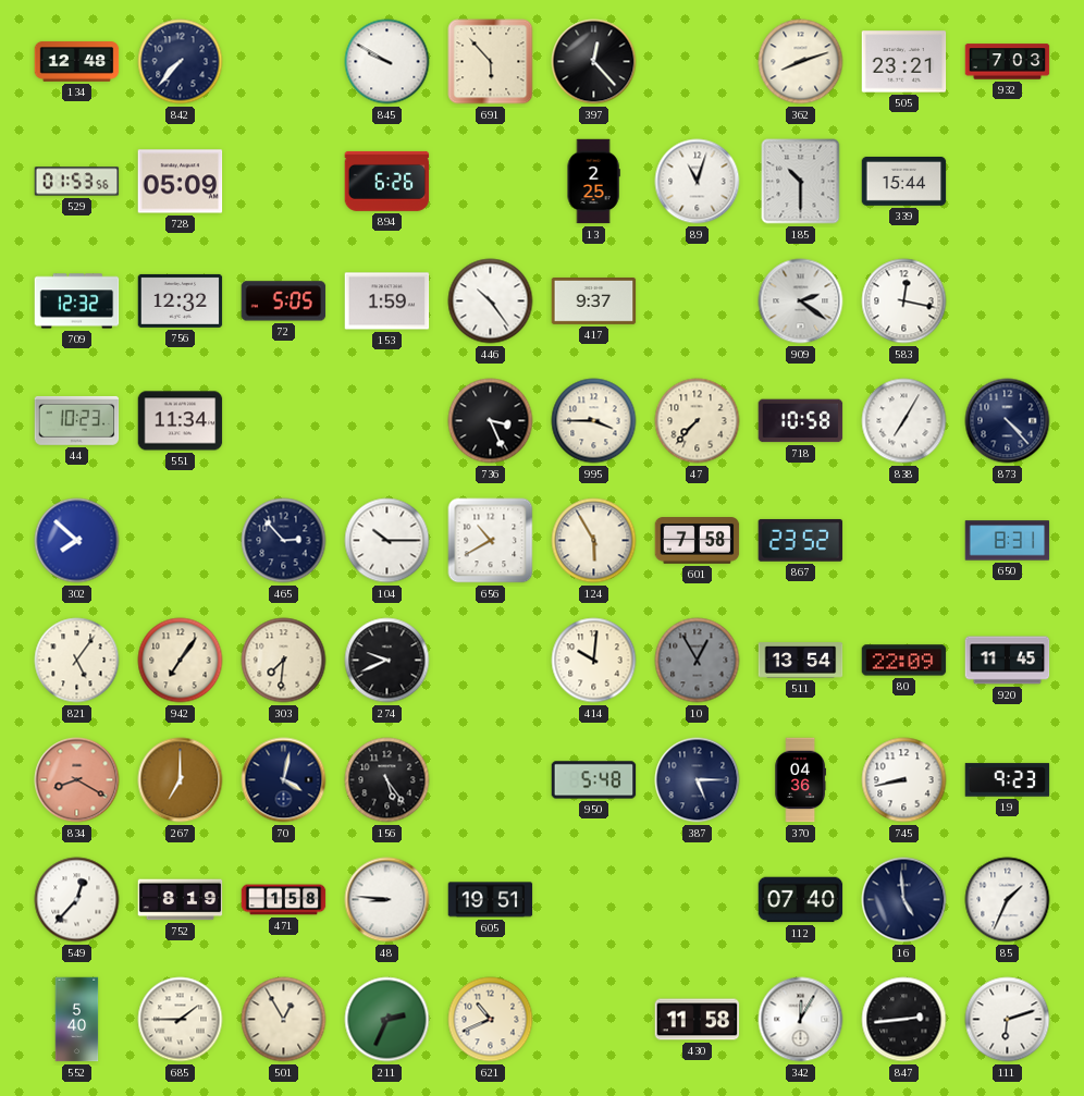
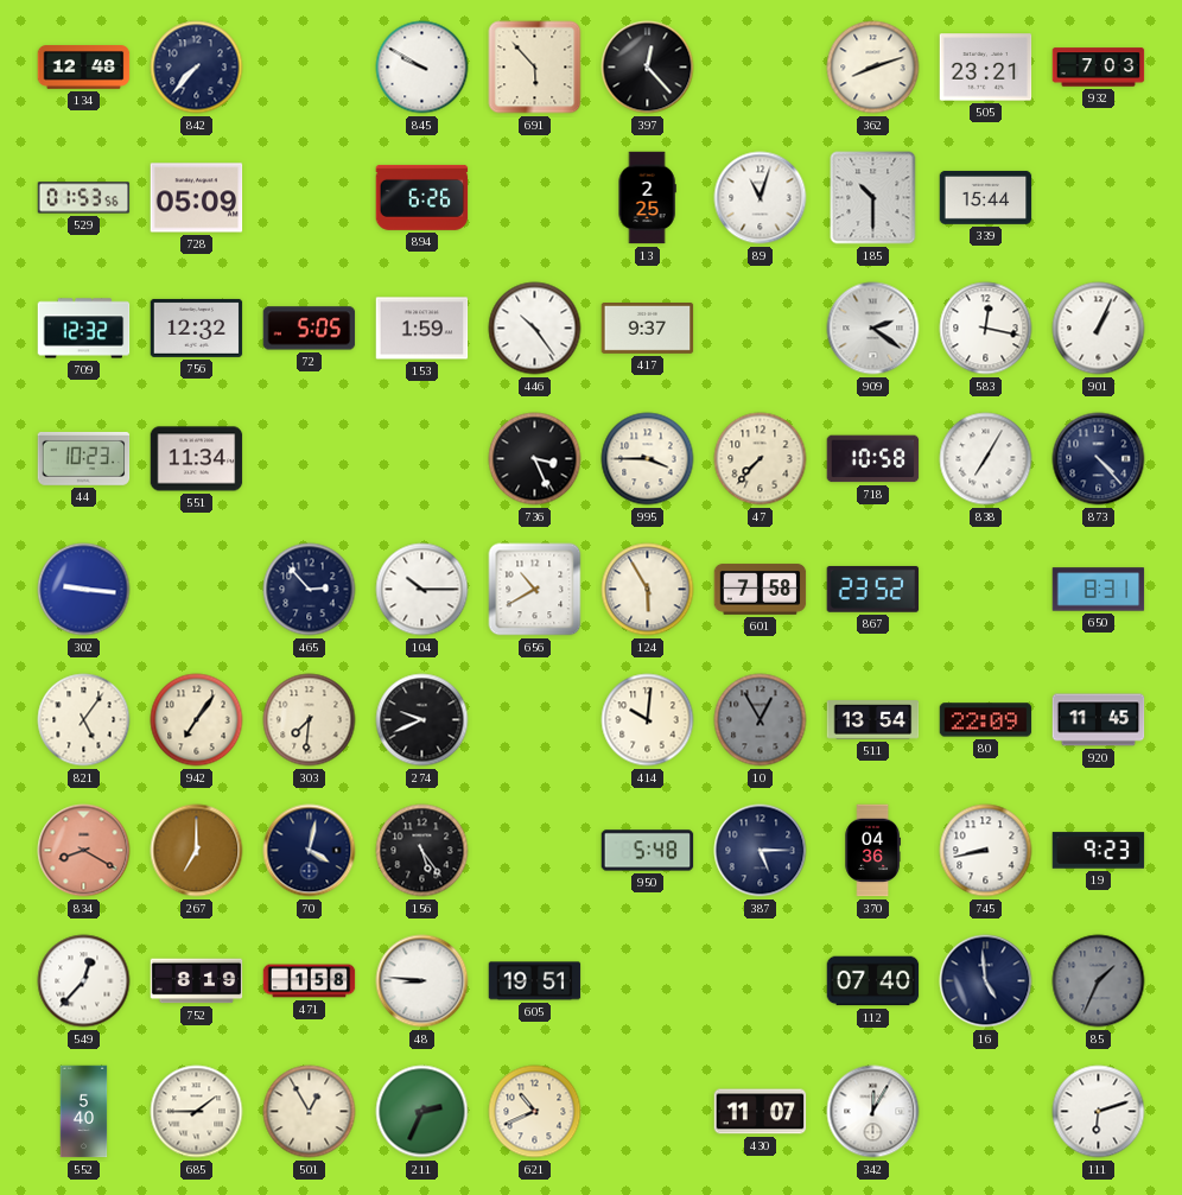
901: none -> 1:04 (1099, 329)
302: 7:52 -> 9:16 (84, 590)
85 dial: white -> grey (1099, 981)
430: 11:58 -> 11:07 (761, 1112)
847: 2:44 -> none (904, 1020)
